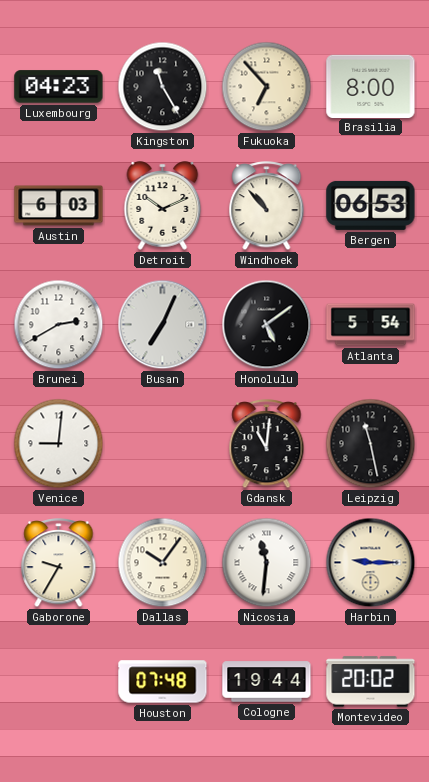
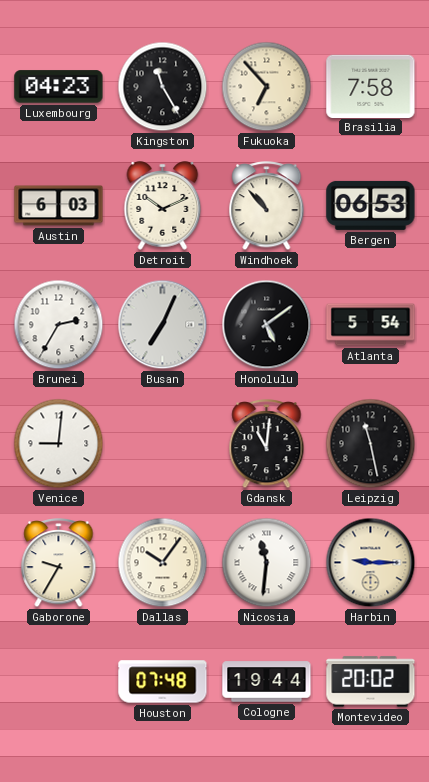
Brasilia: 8:00 -> 7:58 (371, 86)
Brunei: 2:40 -> 2:35 (59, 325)
